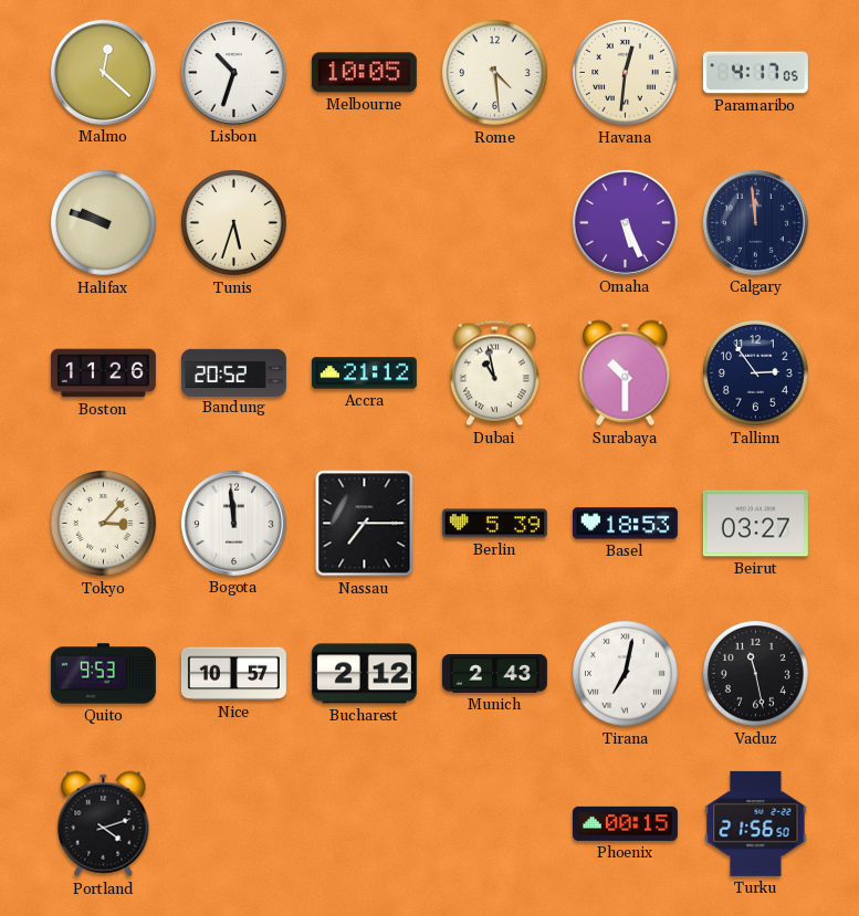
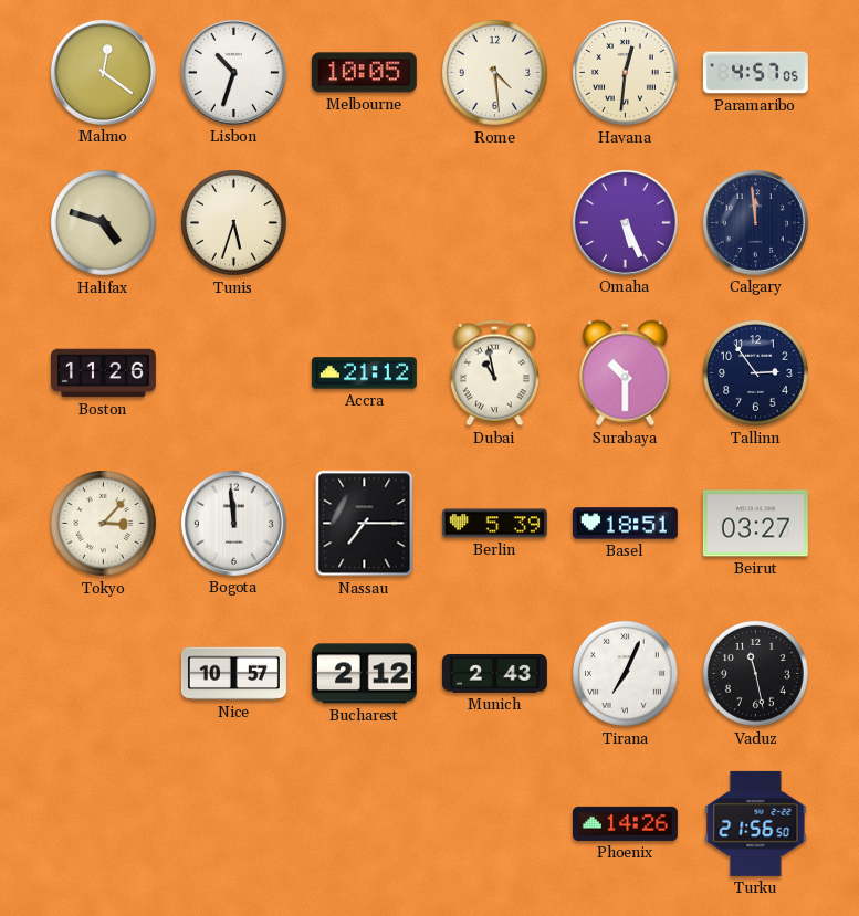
Malmo: 12:22 -> 12:21 (103, 72)
Paramaribo: 4:17 -> 4:57 (755, 73)
Halifax: 9:48 -> 4:48 (104, 223)
Bandung: 20:52 -> none (233, 372)
Basel: 18:53 -> 18:51 (625, 524)
Quito: 9:53 -> none (103, 674)
Tirana: 7:02 -> 7:04 (626, 674)
Portland: 4:12 -> none (104, 824)
Phoenix: 00:15 -> 14:26 (625, 823)
